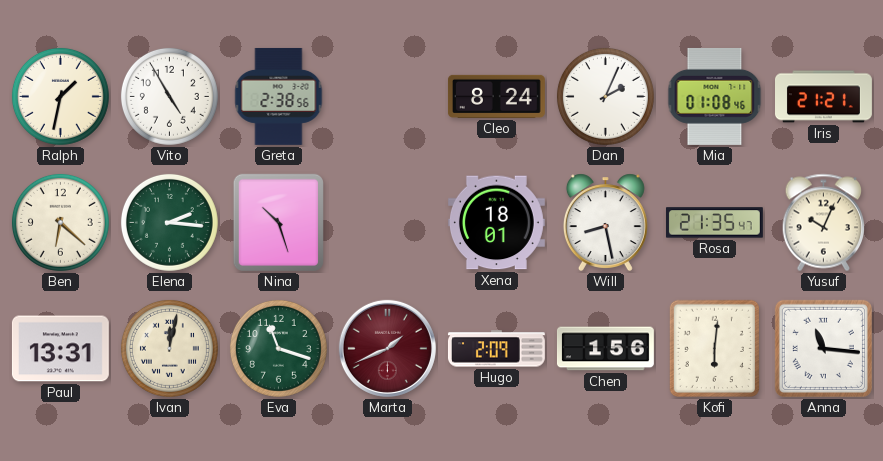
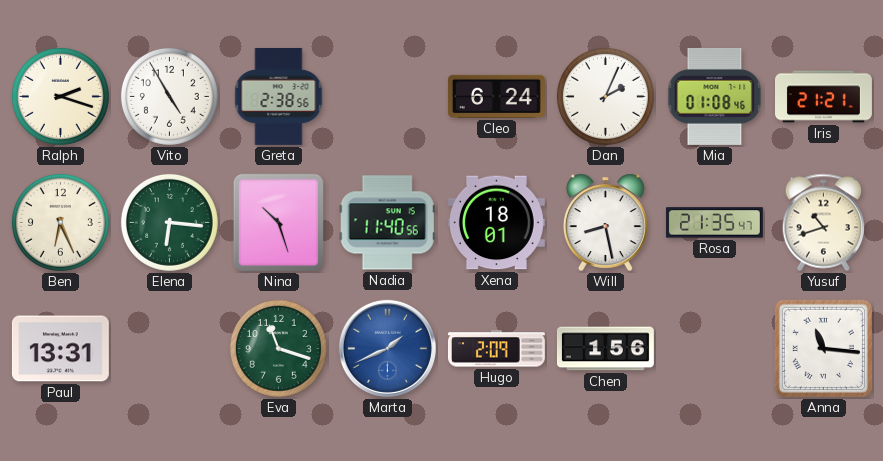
Ralph: 1:32 -> 2:18 (60, 96)
Cleo: 8:24 -> 6:24 (496, 96)
Ben: 6:22 -> 6:26 (60, 222)
Elena: 2:16 -> 6:16 (169, 222)
Nadia: none -> 11:40 (387, 223)
Yusuf: 10:04 -> 10:42 (823, 223)
Ivan: 12:02 -> none (169, 348)
Marta dial: burgundy -> blue (387, 348)
Kofi: 6:01 -> none (714, 348)
